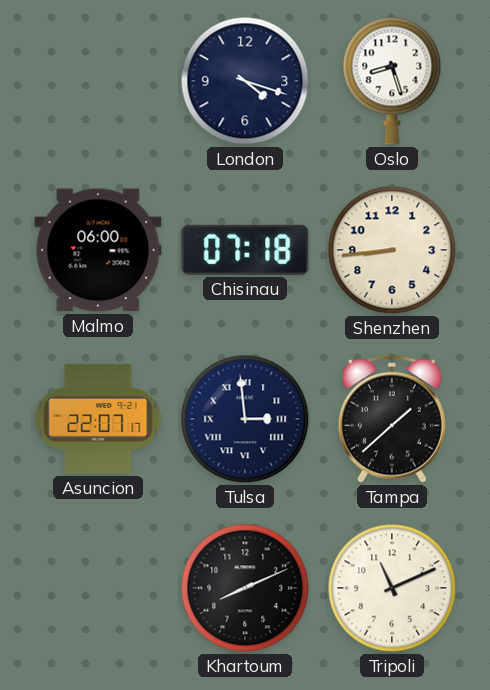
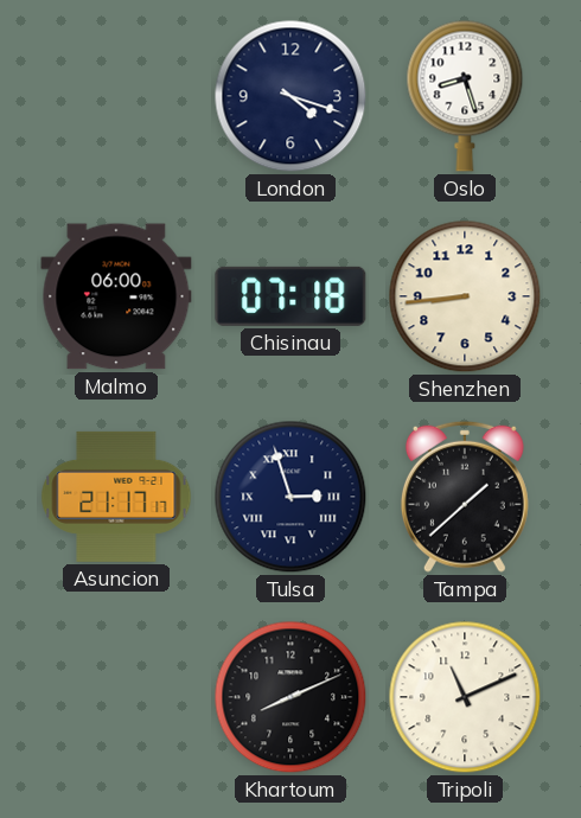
Asuncion: 22:07 -> 21:17 (116, 497)
Tulsa: 2:59 -> 2:57 (290, 497)
